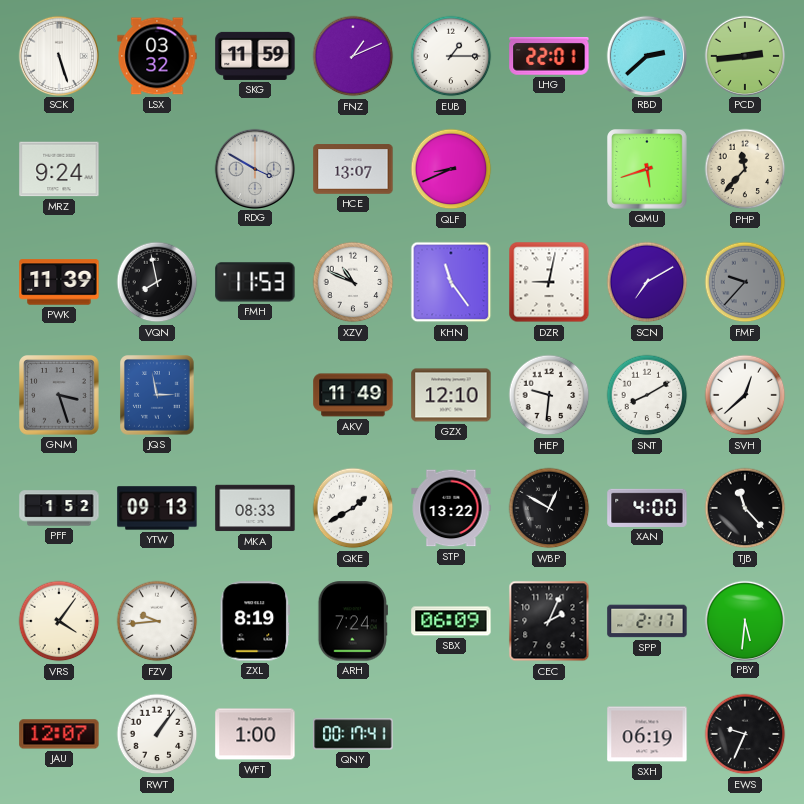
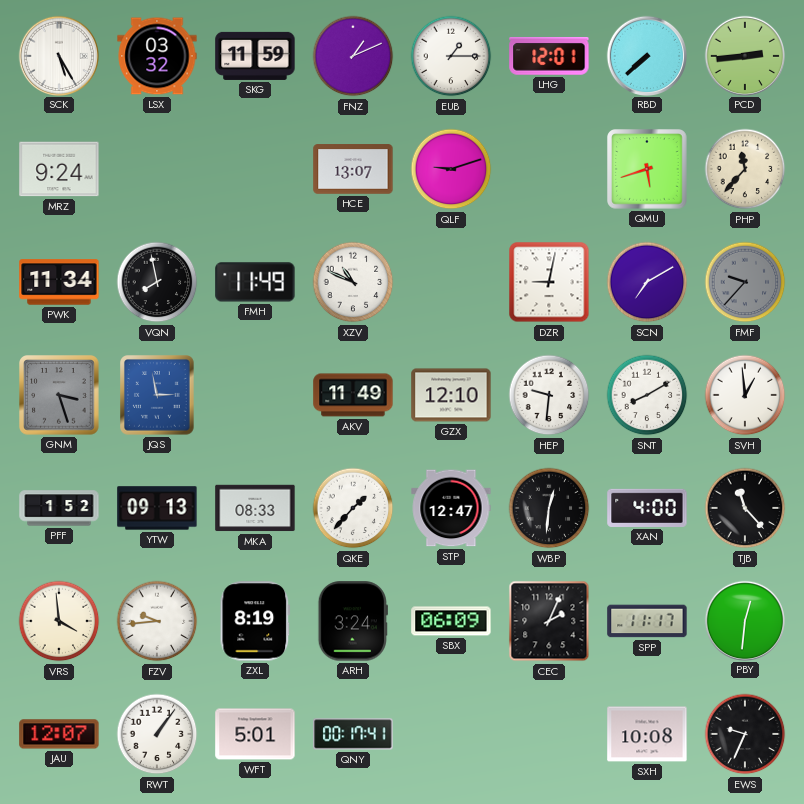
SCK: 5:27 -> 5:25 (58, 55)
LHG: 22:01 -> 12:01 (549, 56)
RBD: 2:38 -> 7:38 (646, 55)
RDG: 3:50 -> none (254, 168)
QLF: 8:41 -> 9:12 (451, 169)
PWK: 11:39 -> 11:34 (59, 282)
FMH: 11:53 -> 11:49 (255, 282)
KHN: 11:24 -> none (451, 282)
SVH: 12:38 -> 12:59 (745, 395)
QKE: 1:40 -> 1:37 (353, 508)
STP: 13:22 -> 12:47 (451, 508)
WBP: 12:50 -> 12:31 (549, 508)
VRS: 4:06 -> 3:59 (59, 621)
ARH: 7:24 -> 3:24 (353, 621)
SPP: 2:17 -> 11:17 (647, 621)
PBY: 5:31 -> 12:31 (744, 620)
WFT: 1:00 -> 5:01 (255, 734)
SXH: 06:19 -> 10:08 (647, 734)
